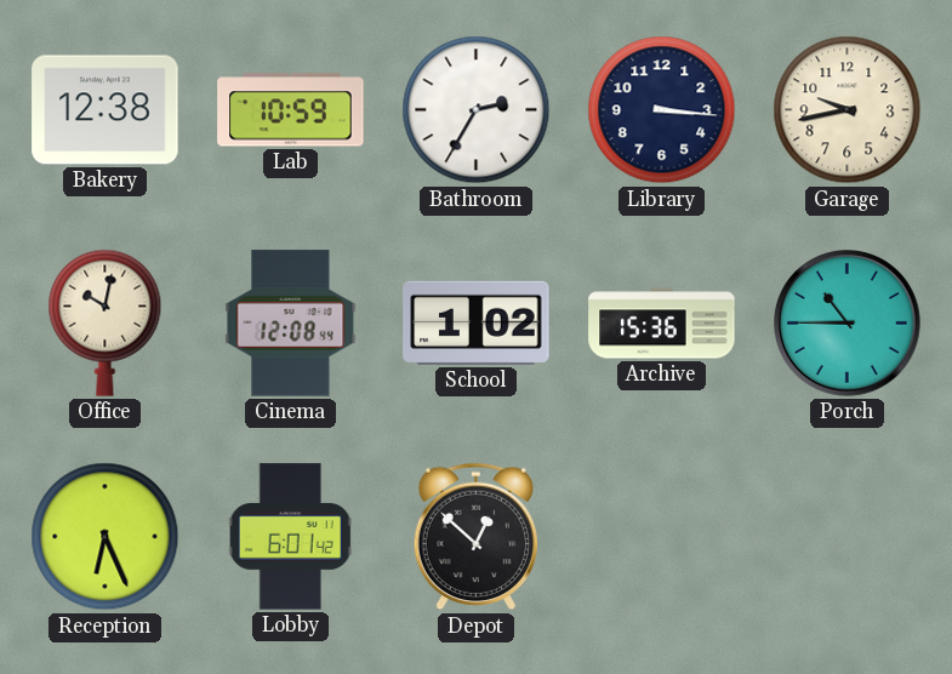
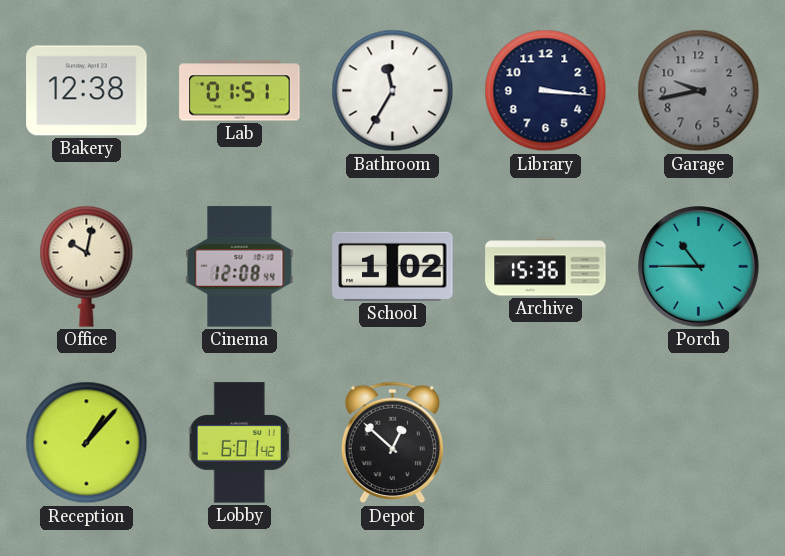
Lab: 10:59 -> 01:51 (240, 91)
Bathroom: 2:35 -> 11:35 (393, 91)
Garage dial: cream -> grey (699, 91)
Reception: 6:26 -> 1:07 (87, 443)
